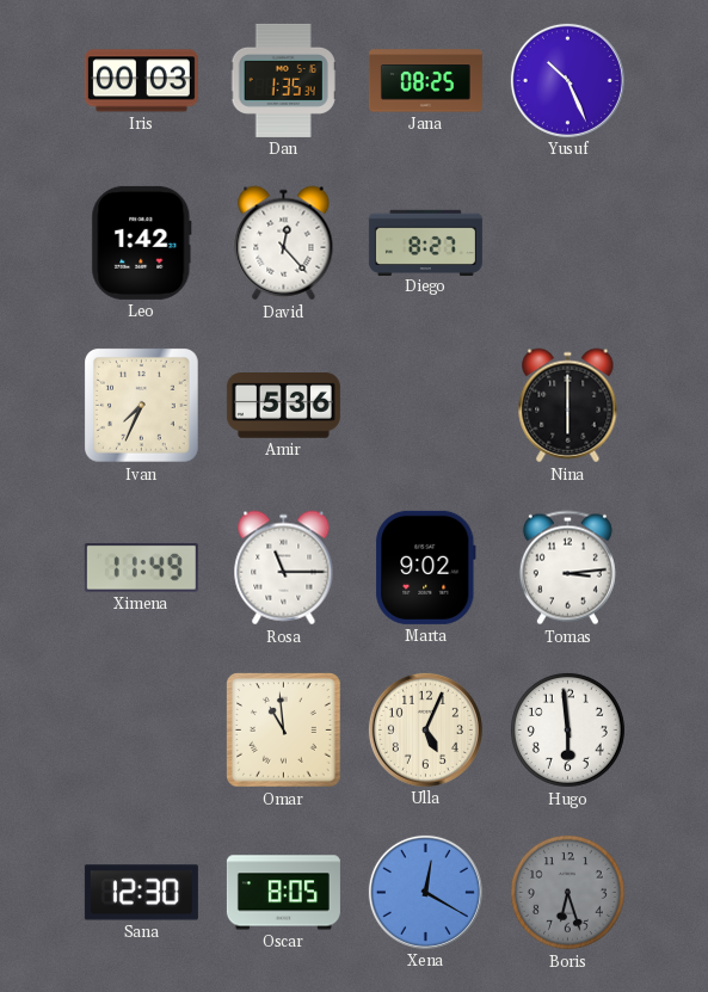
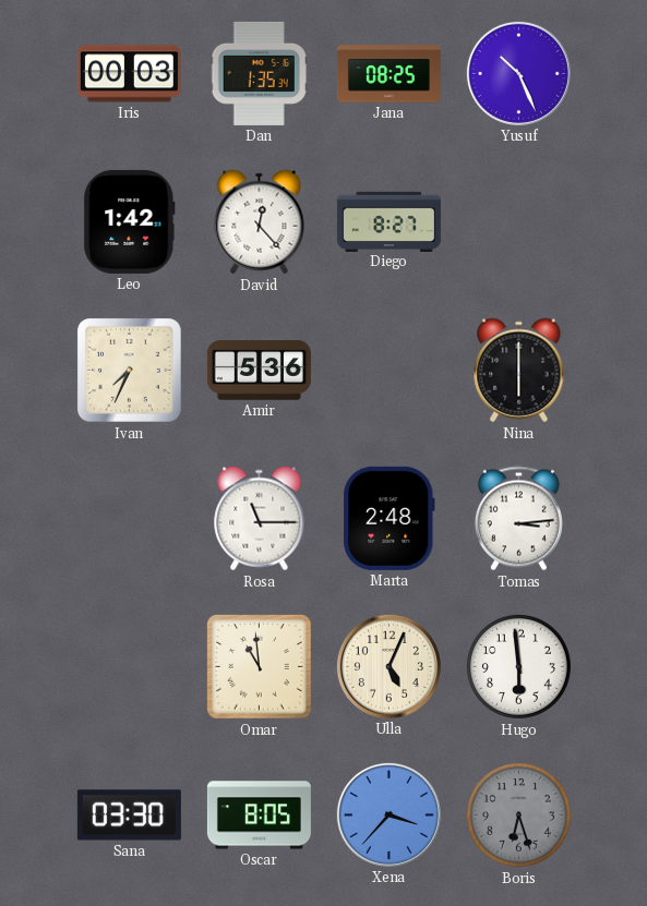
Ximena: 11:49 -> none (141, 568)
Marta: 9:02 -> 2:48 (390, 518)
Sana: 12:30 -> 03:30 (129, 816)
Xena: 12:20 -> 3:37 (388, 814)
